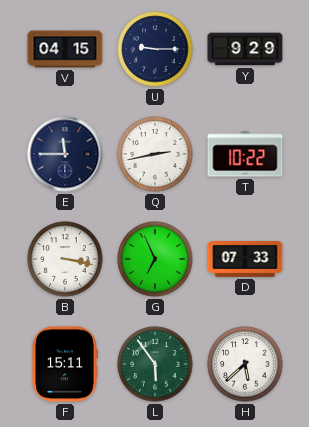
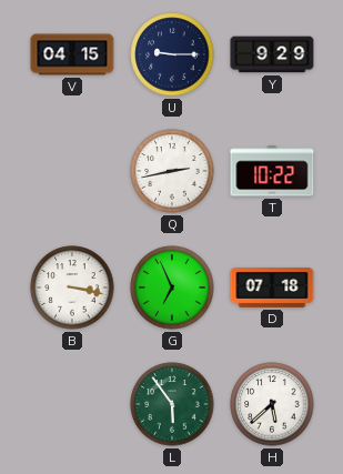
E: 11:45 -> none (65, 154)
D: 07:33 -> 07:18 (272, 289)
F: 15:11 -> none (65, 364)
